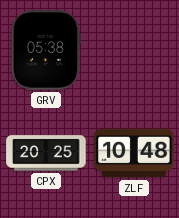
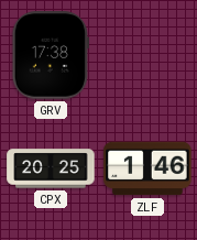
GRV: 05:38 -> 17:38 (51, 55)
ZLF: 10:48 -> 1:46 (147, 168)
